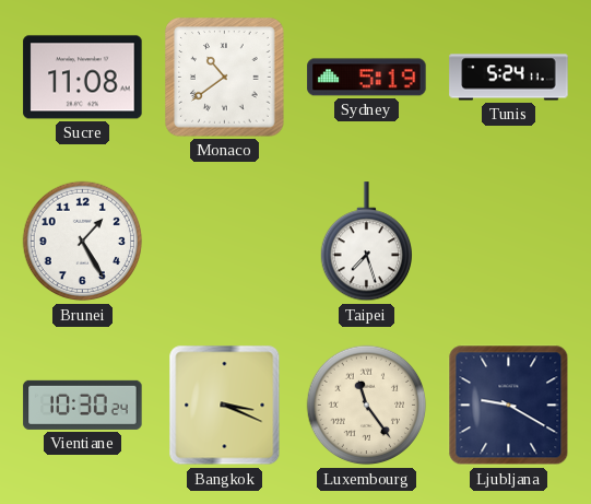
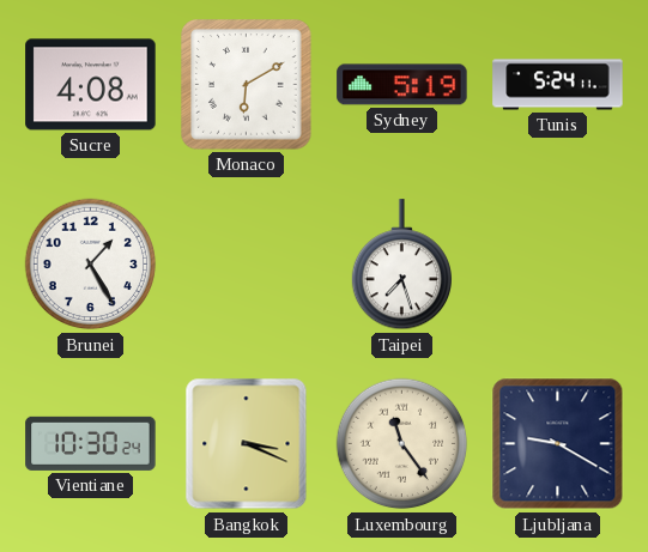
Sucre: 11:08 -> 4:08 (91, 85)
Monaco: 10:39 -> 6:10 (247, 85)
